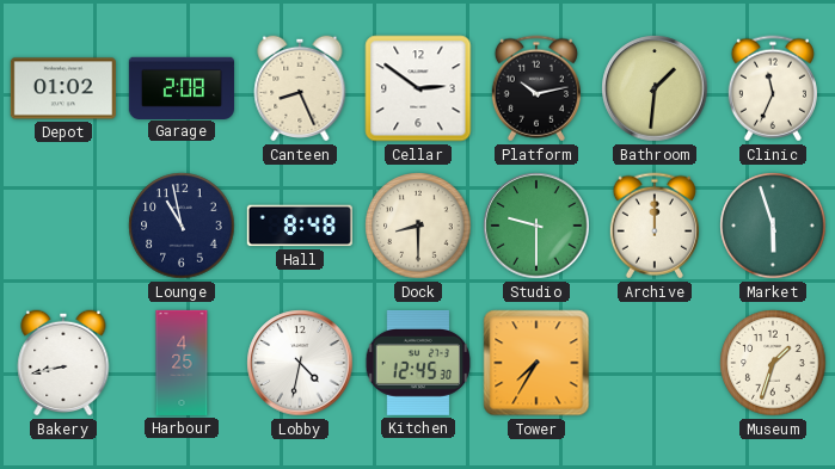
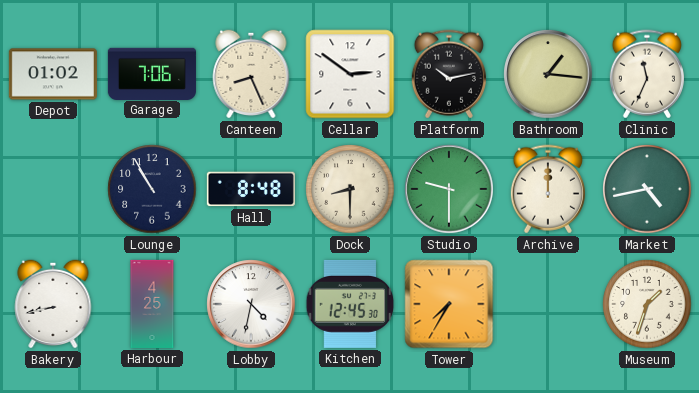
Garage: 2:08 -> 7:06 (152, 73)
Bathroom: 1:31 -> 1:16 (548, 74)
Lounge: 10:58 -> 10:55 (152, 189)
Market: 5:57 -> 4:43 (647, 189)
